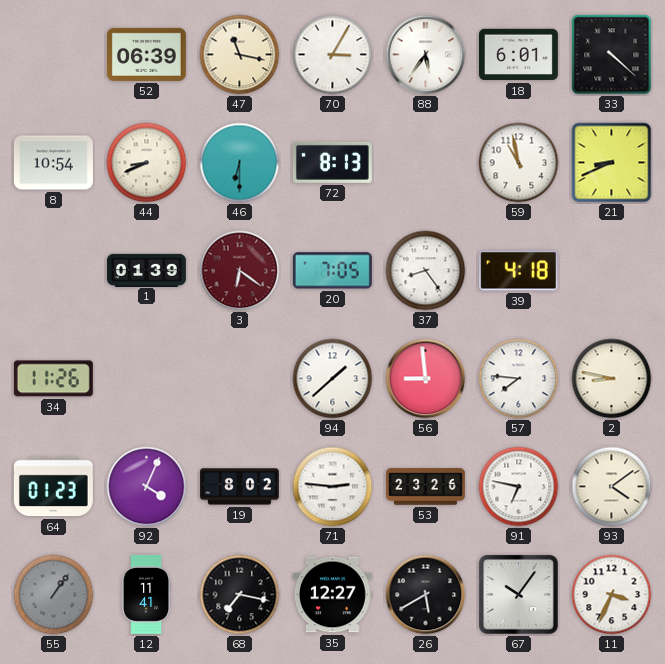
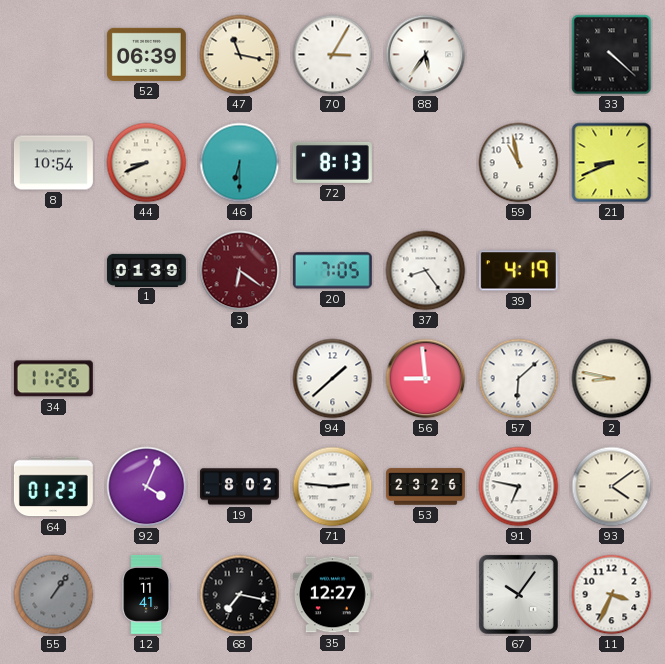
18: 6:01 -> none (518, 55)
39: 4:18 -> 4:19 (518, 271)
57: 7:46 -> 6:08 (519, 379)
26: 5:40 -> none (426, 595)
